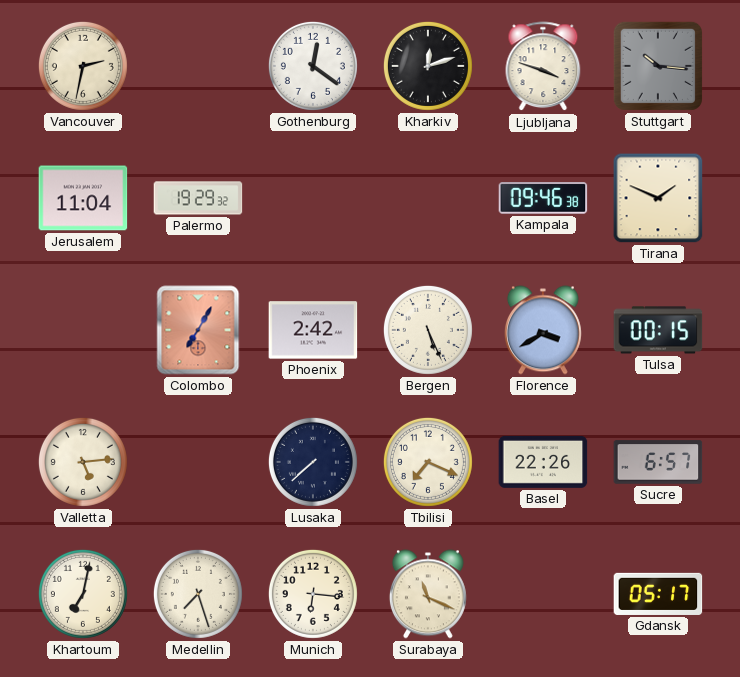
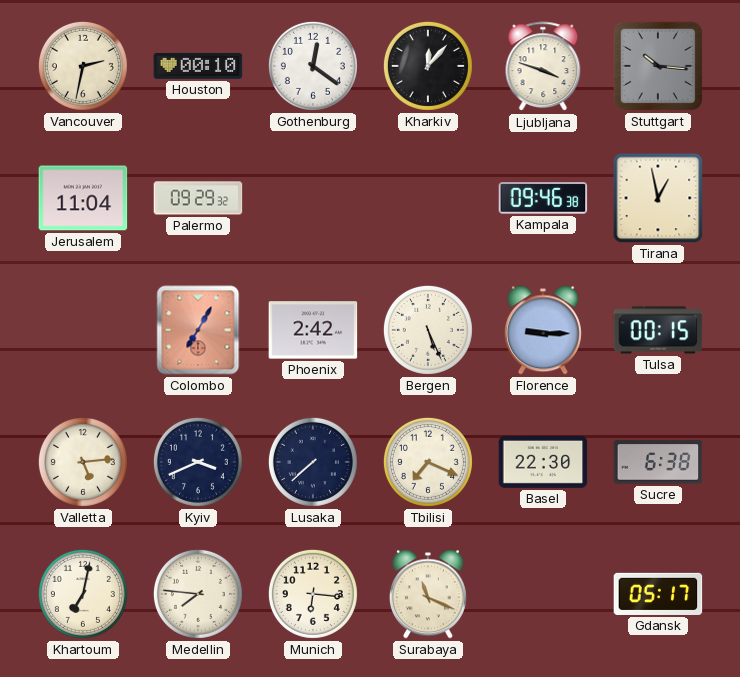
Houston: none -> 00:10 (198, 66)
Kharkiv: 12:12 -> 12:07 (428, 66)
Palermo: 19:29 -> 09:29 (198, 198)
Tirana: 1:49 -> 12:58 (658, 198)
Florence: 3:40 -> 9:15 (543, 330)
Kyiv: none -> 3:41 (198, 462)
Basel: 22:26 -> 22:30 (543, 462)
Sucre: 6:57 -> 6:38 (658, 462)
Medellin: 7:27 -> 7:46 (198, 594)
